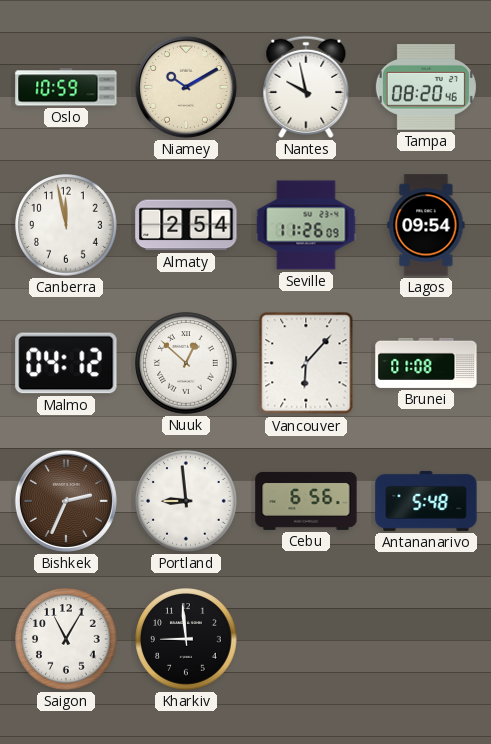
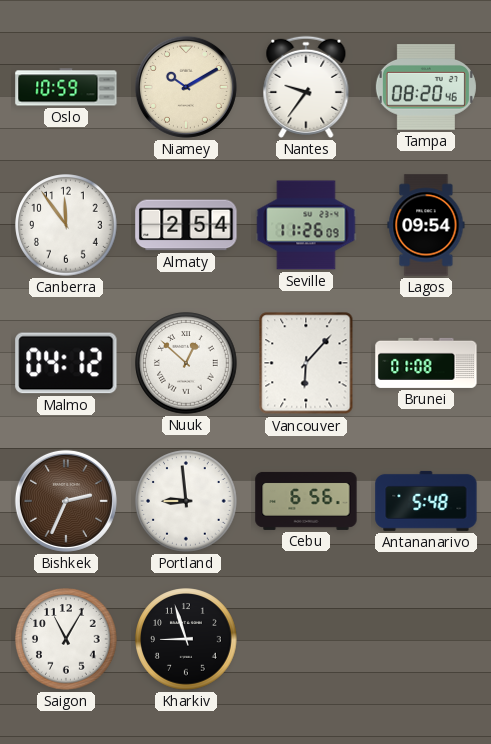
Nantes: 9:58 -> 9:36 (306, 87)
Canberra: 11:58 -> 11:54 (66, 225)
Kharkiv: 8:59 -> 8:57 (186, 639)
